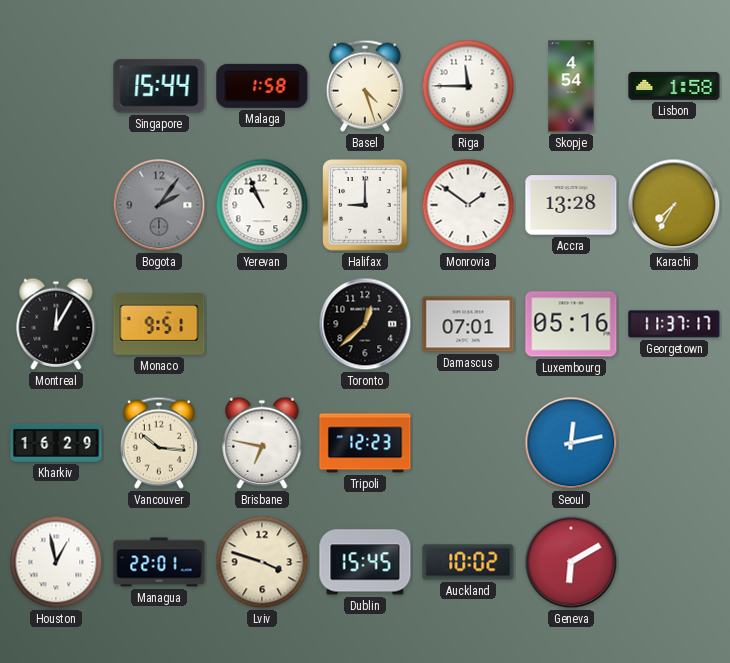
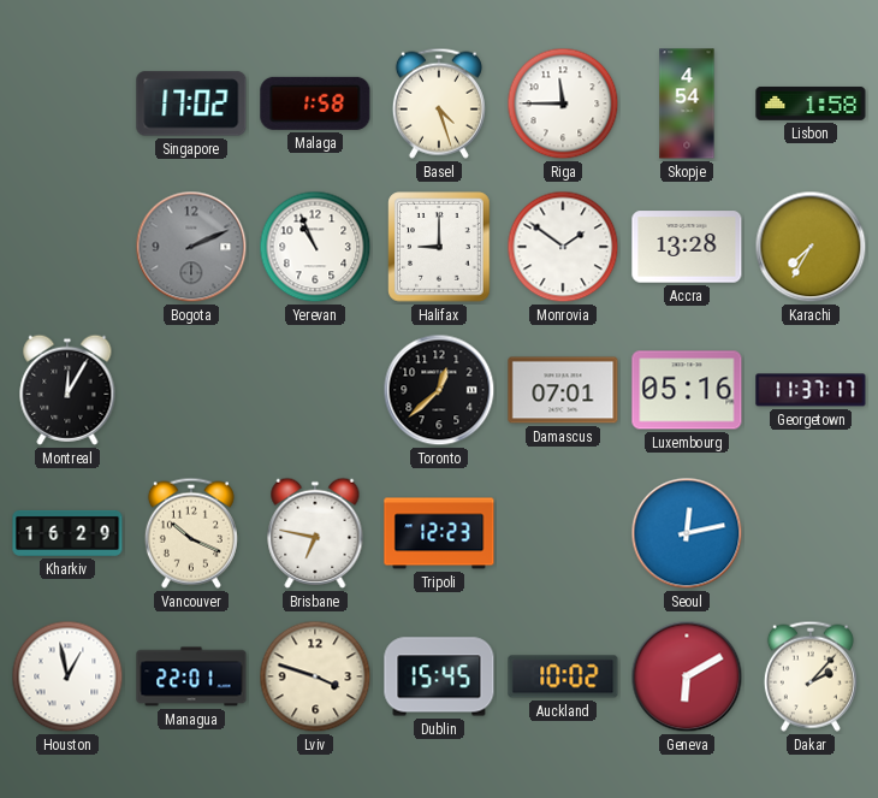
Singapore: 15:44 -> 17:02 (191, 104)
Bogota: 2:06 -> 2:11 (191, 247)
Monaco: 9:51 -> none (159, 324)
Vancouver: 10:16 -> 10:19 (191, 533)
Dakar: none -> 2:07 (811, 676)
